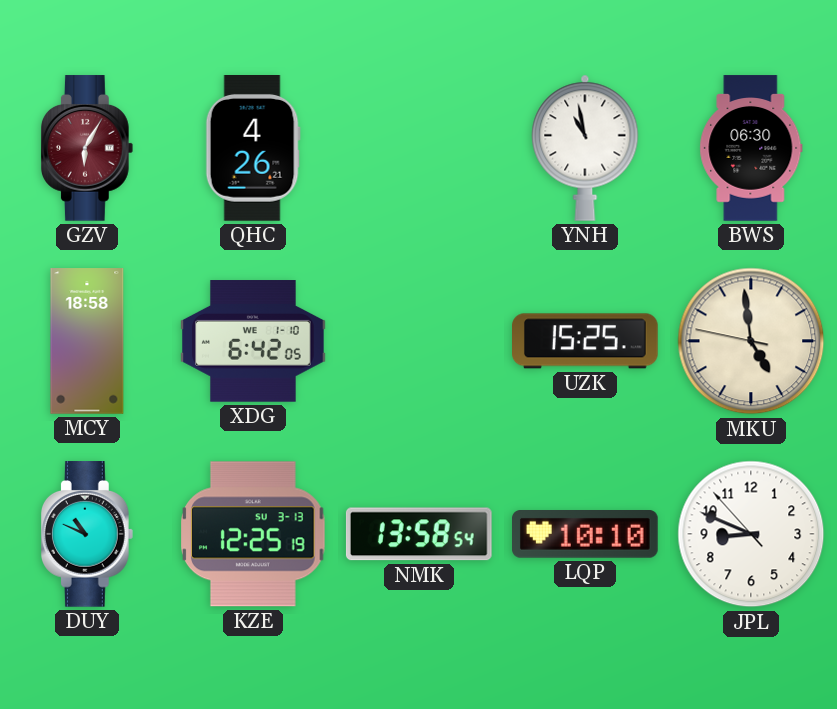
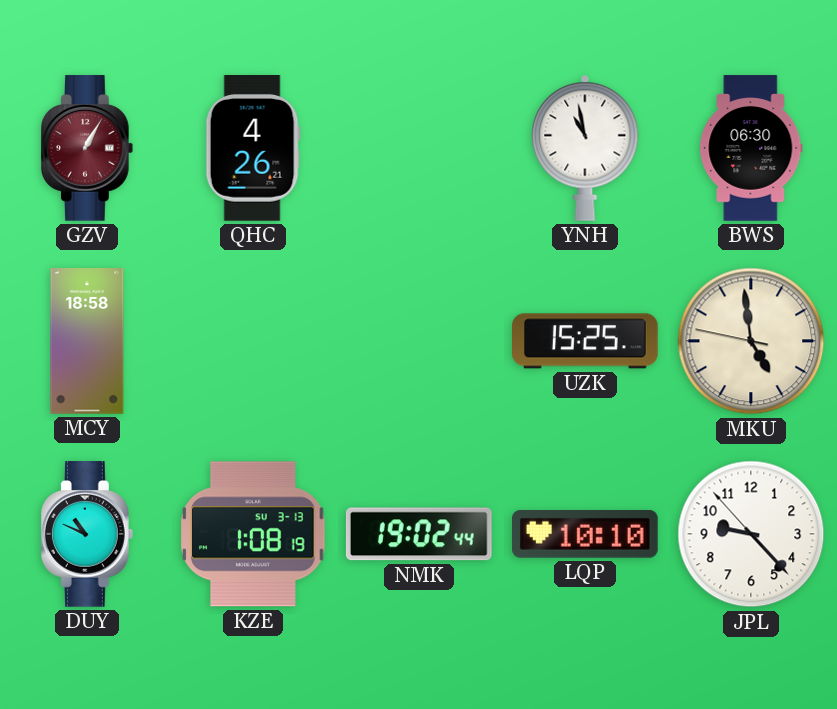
GZV: 6:05 -> 1:05 (87, 148)
XDG: 6:42 -> none (253, 341)
KZE: 12:25 -> 1:08 (253, 534)
NMK: 13:58 -> 19:02 (419, 534)
JPL: 8:48 -> 9:22 (751, 534)
